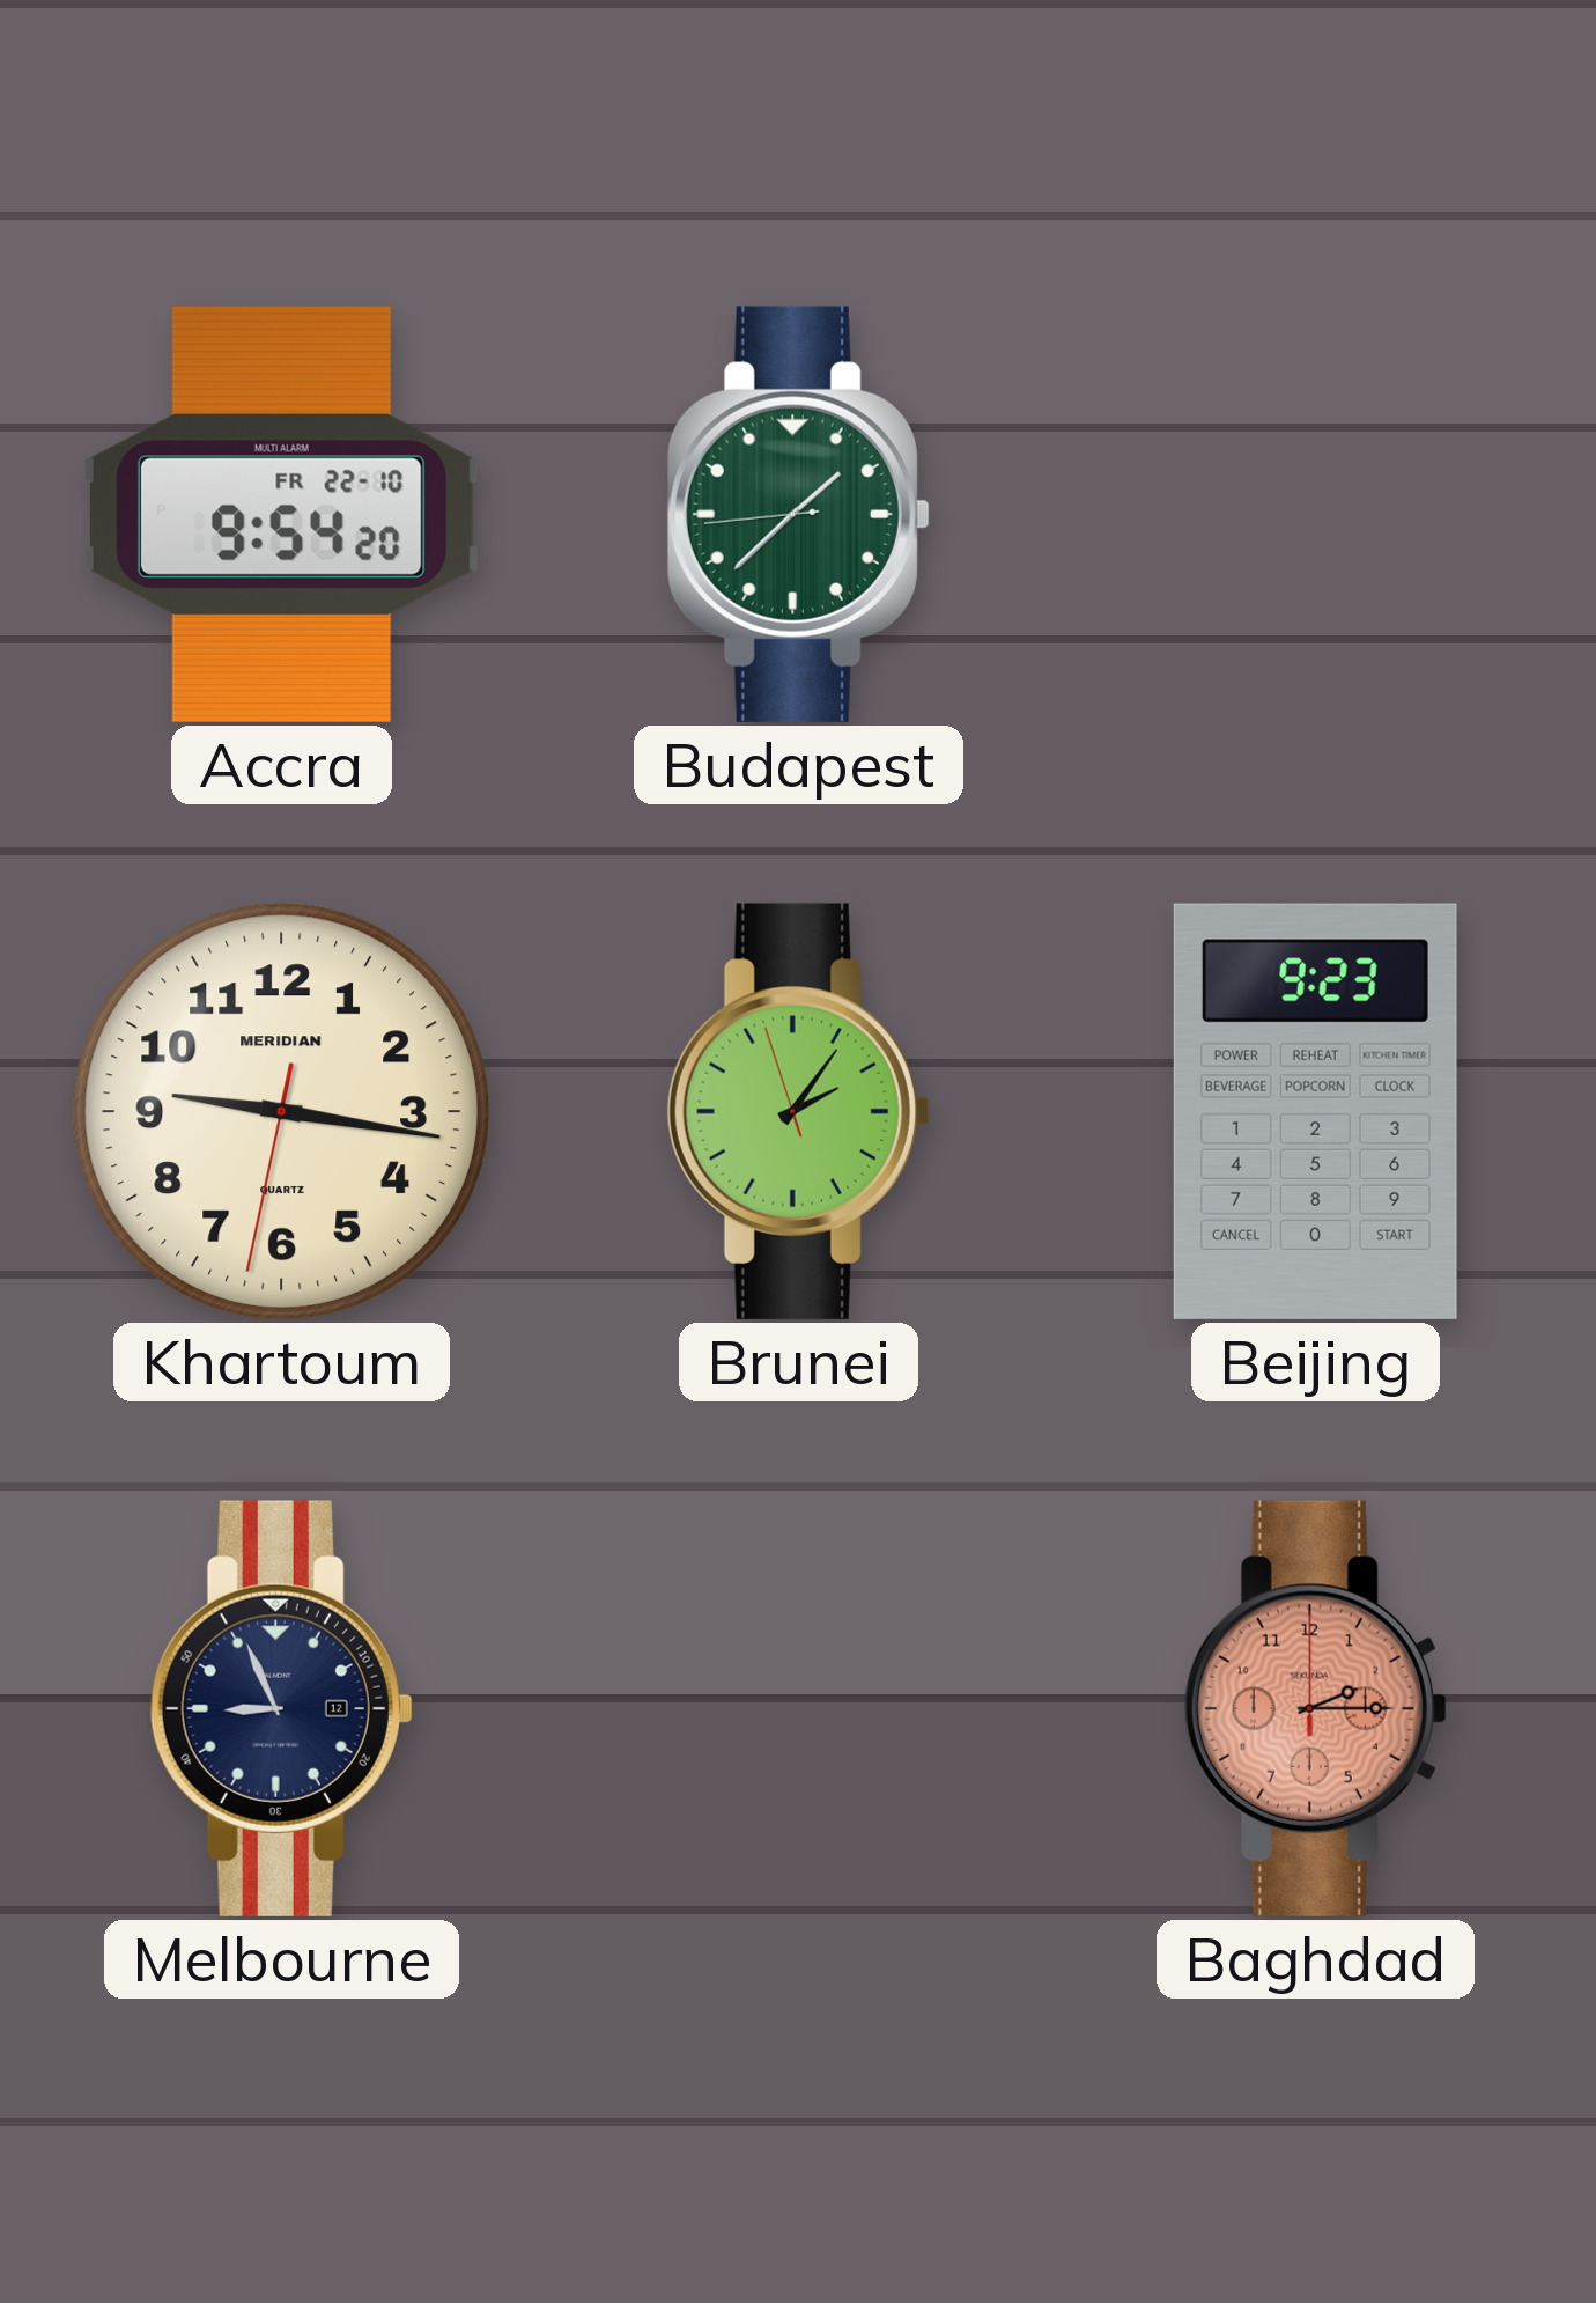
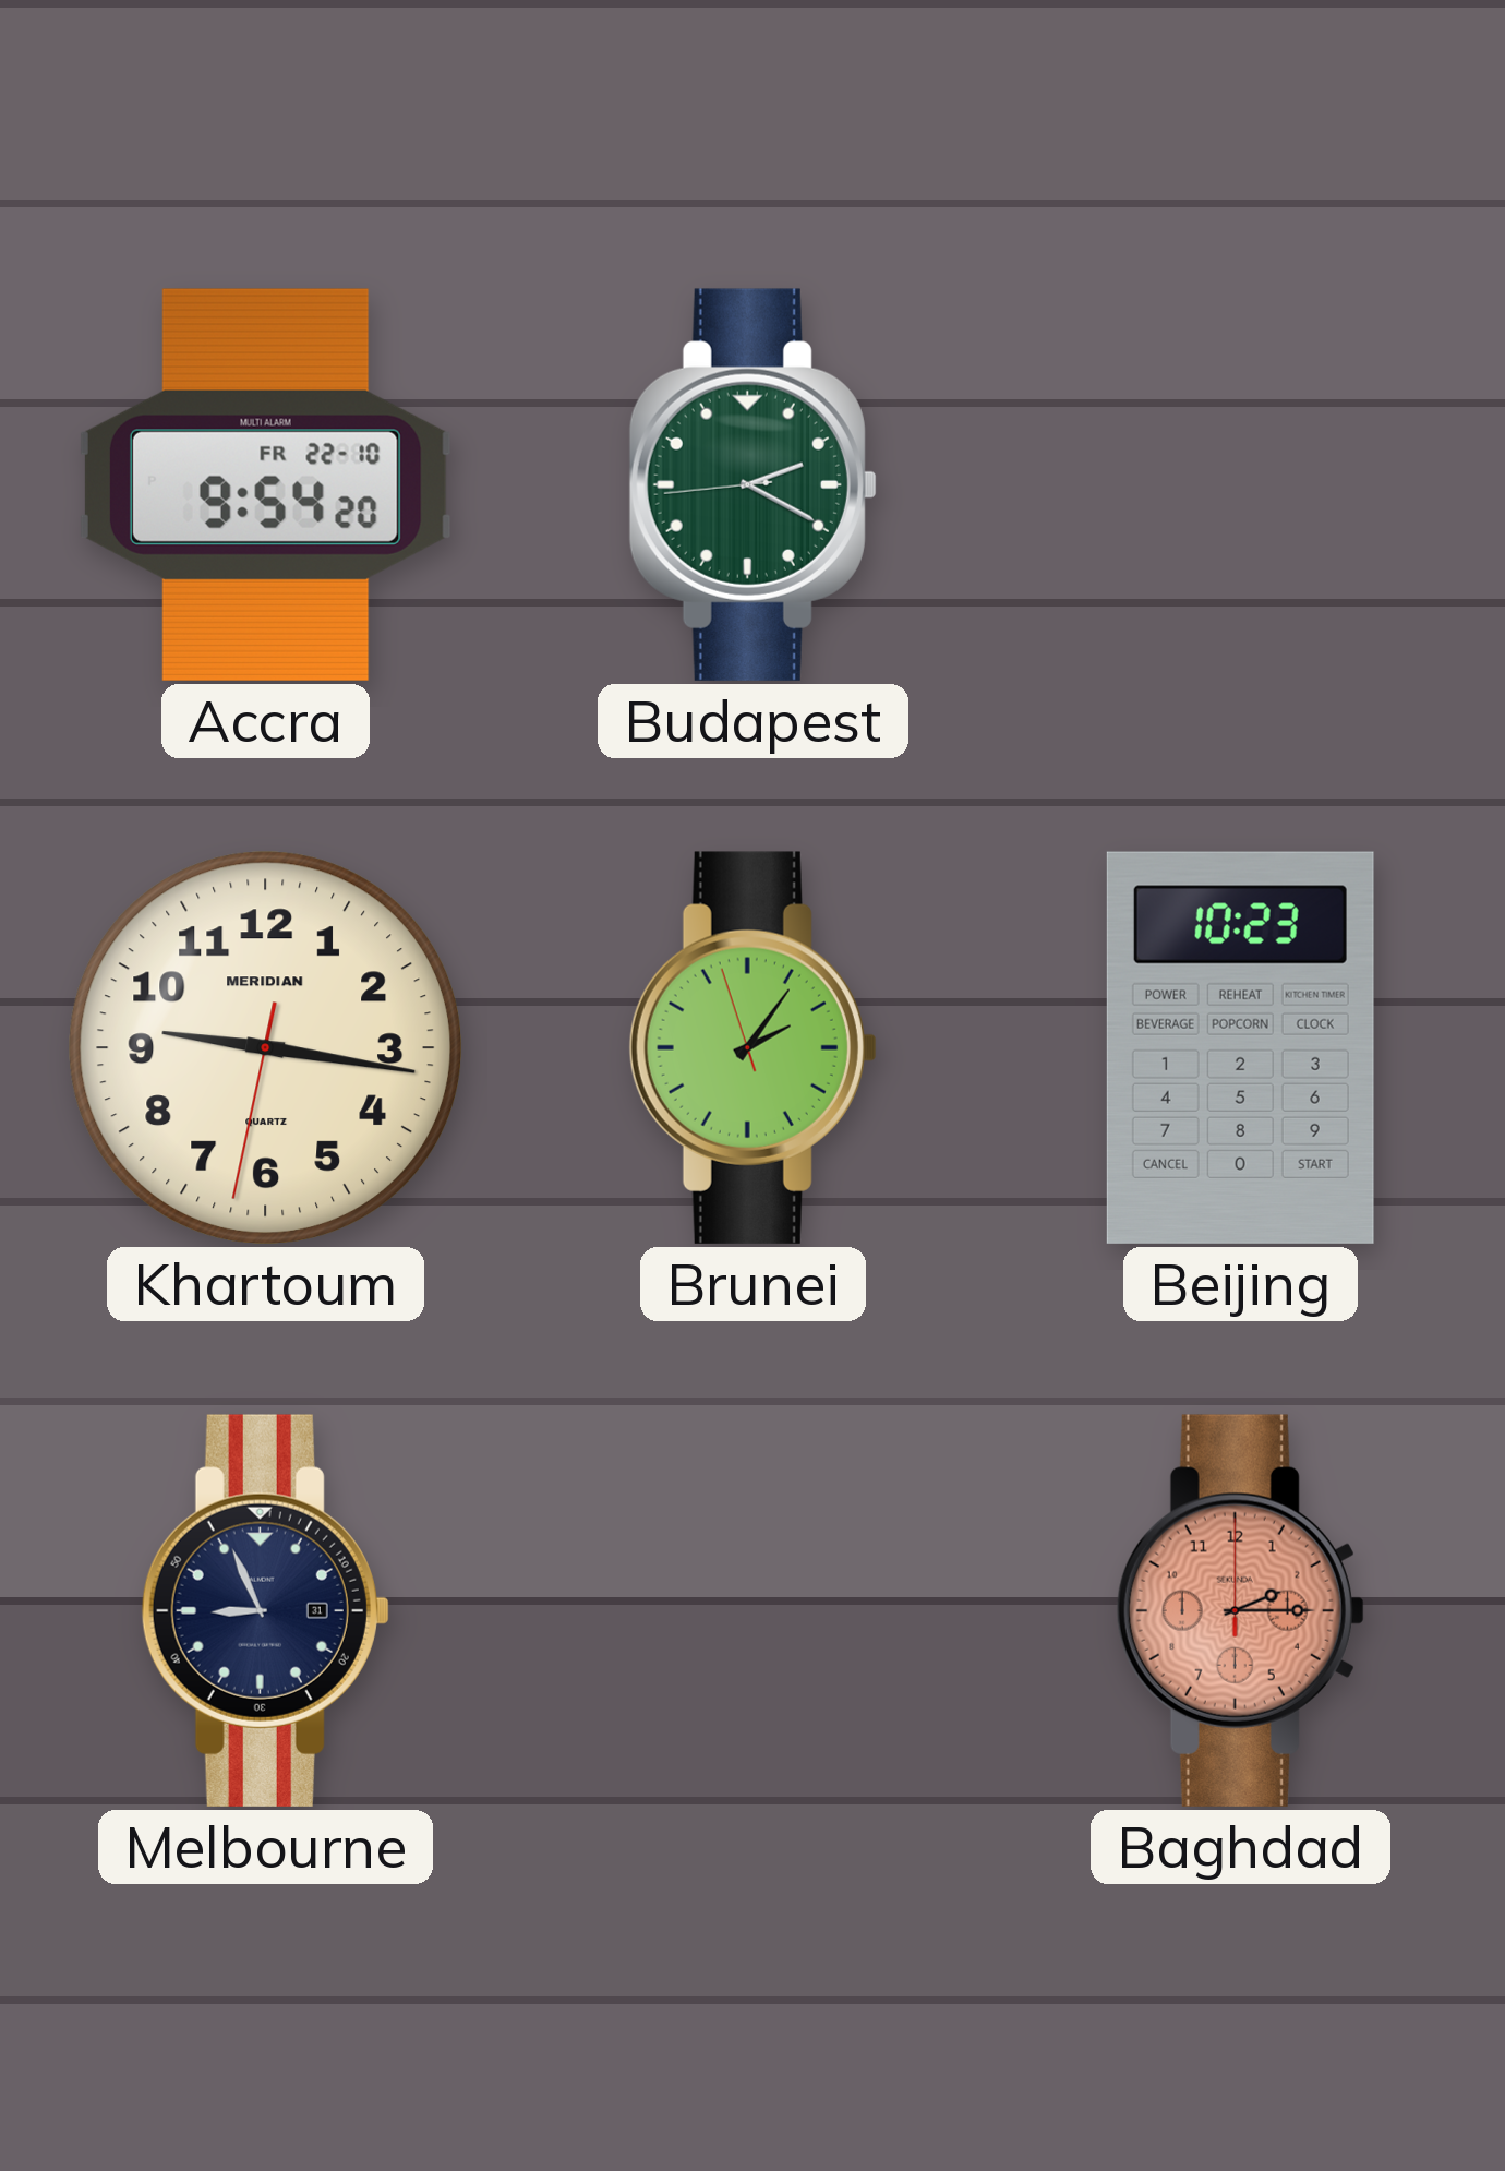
Budapest: 1:37 -> 2:19 (752, 484)
Beijing: 9:23 -> 10:23 (1240, 1047)
Melbourne date: 12 -> 31 (265, 1610)
